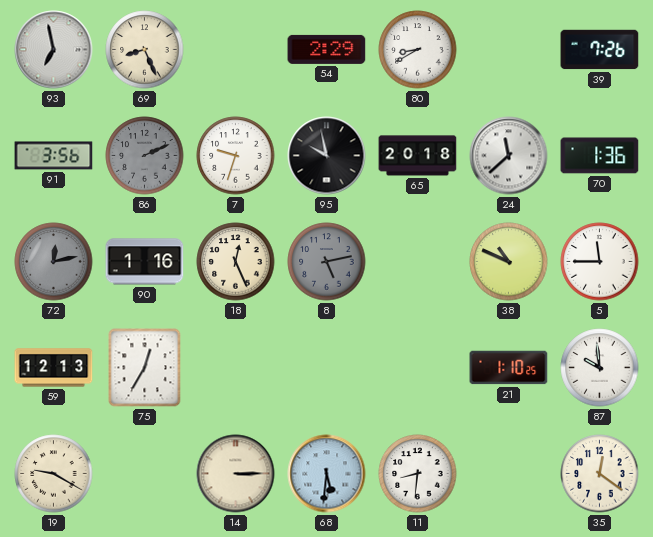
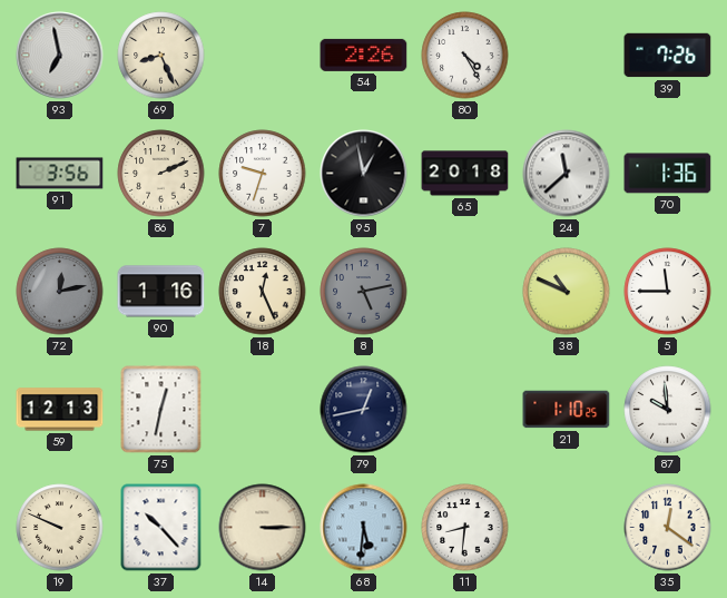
54: 2:29 -> 2:26 (364, 55)
80: 8:40 -> 4:25 (465, 56)
86 dial: grey -> cream (161, 174)
95: 9:58 -> 12:58 (364, 174)
75: 12:35 -> 12:32 (161, 410)
79: none -> 12:43 (364, 410)
19: 9:20 -> 9:49 (60, 528)
37: none -> 10:23 (161, 528)
